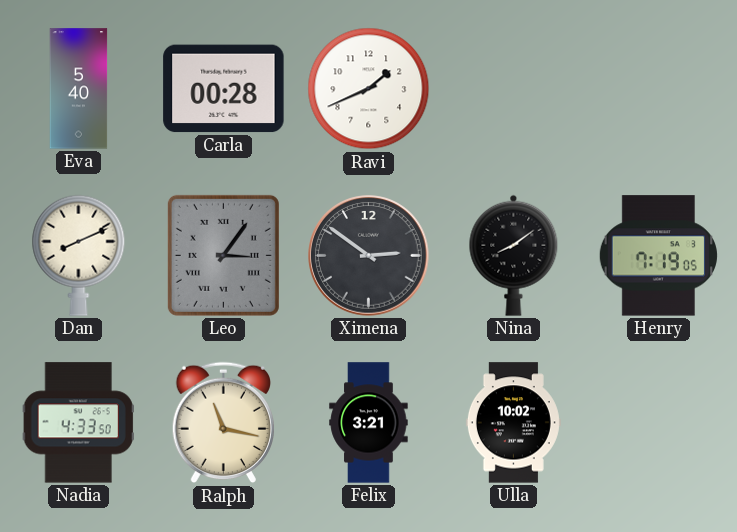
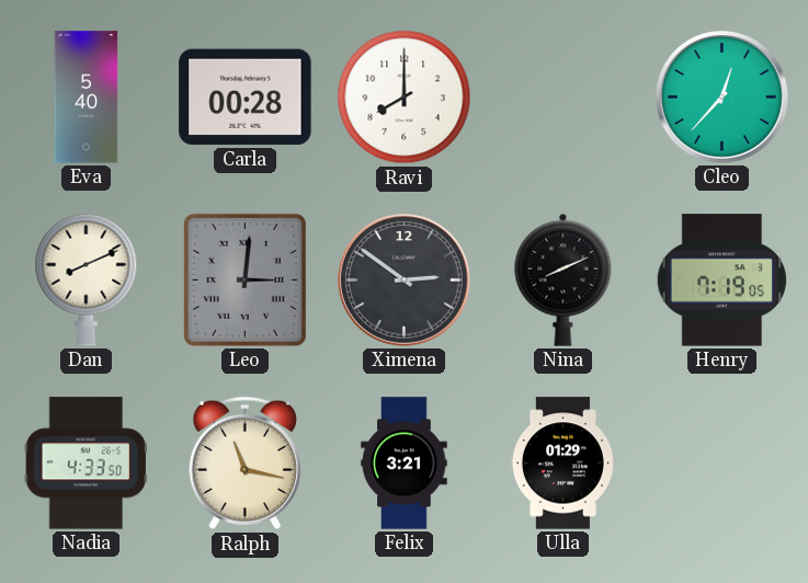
Ravi: 1:41 -> 8:00 (405, 98)
Cleo: none -> 12:37 (722, 98)
Leo: 3:06 -> 3:01 (244, 279)
Nina: 8:09 -> 8:11 (564, 279)
Ulla: 10:02 -> 01:29 (562, 464)
